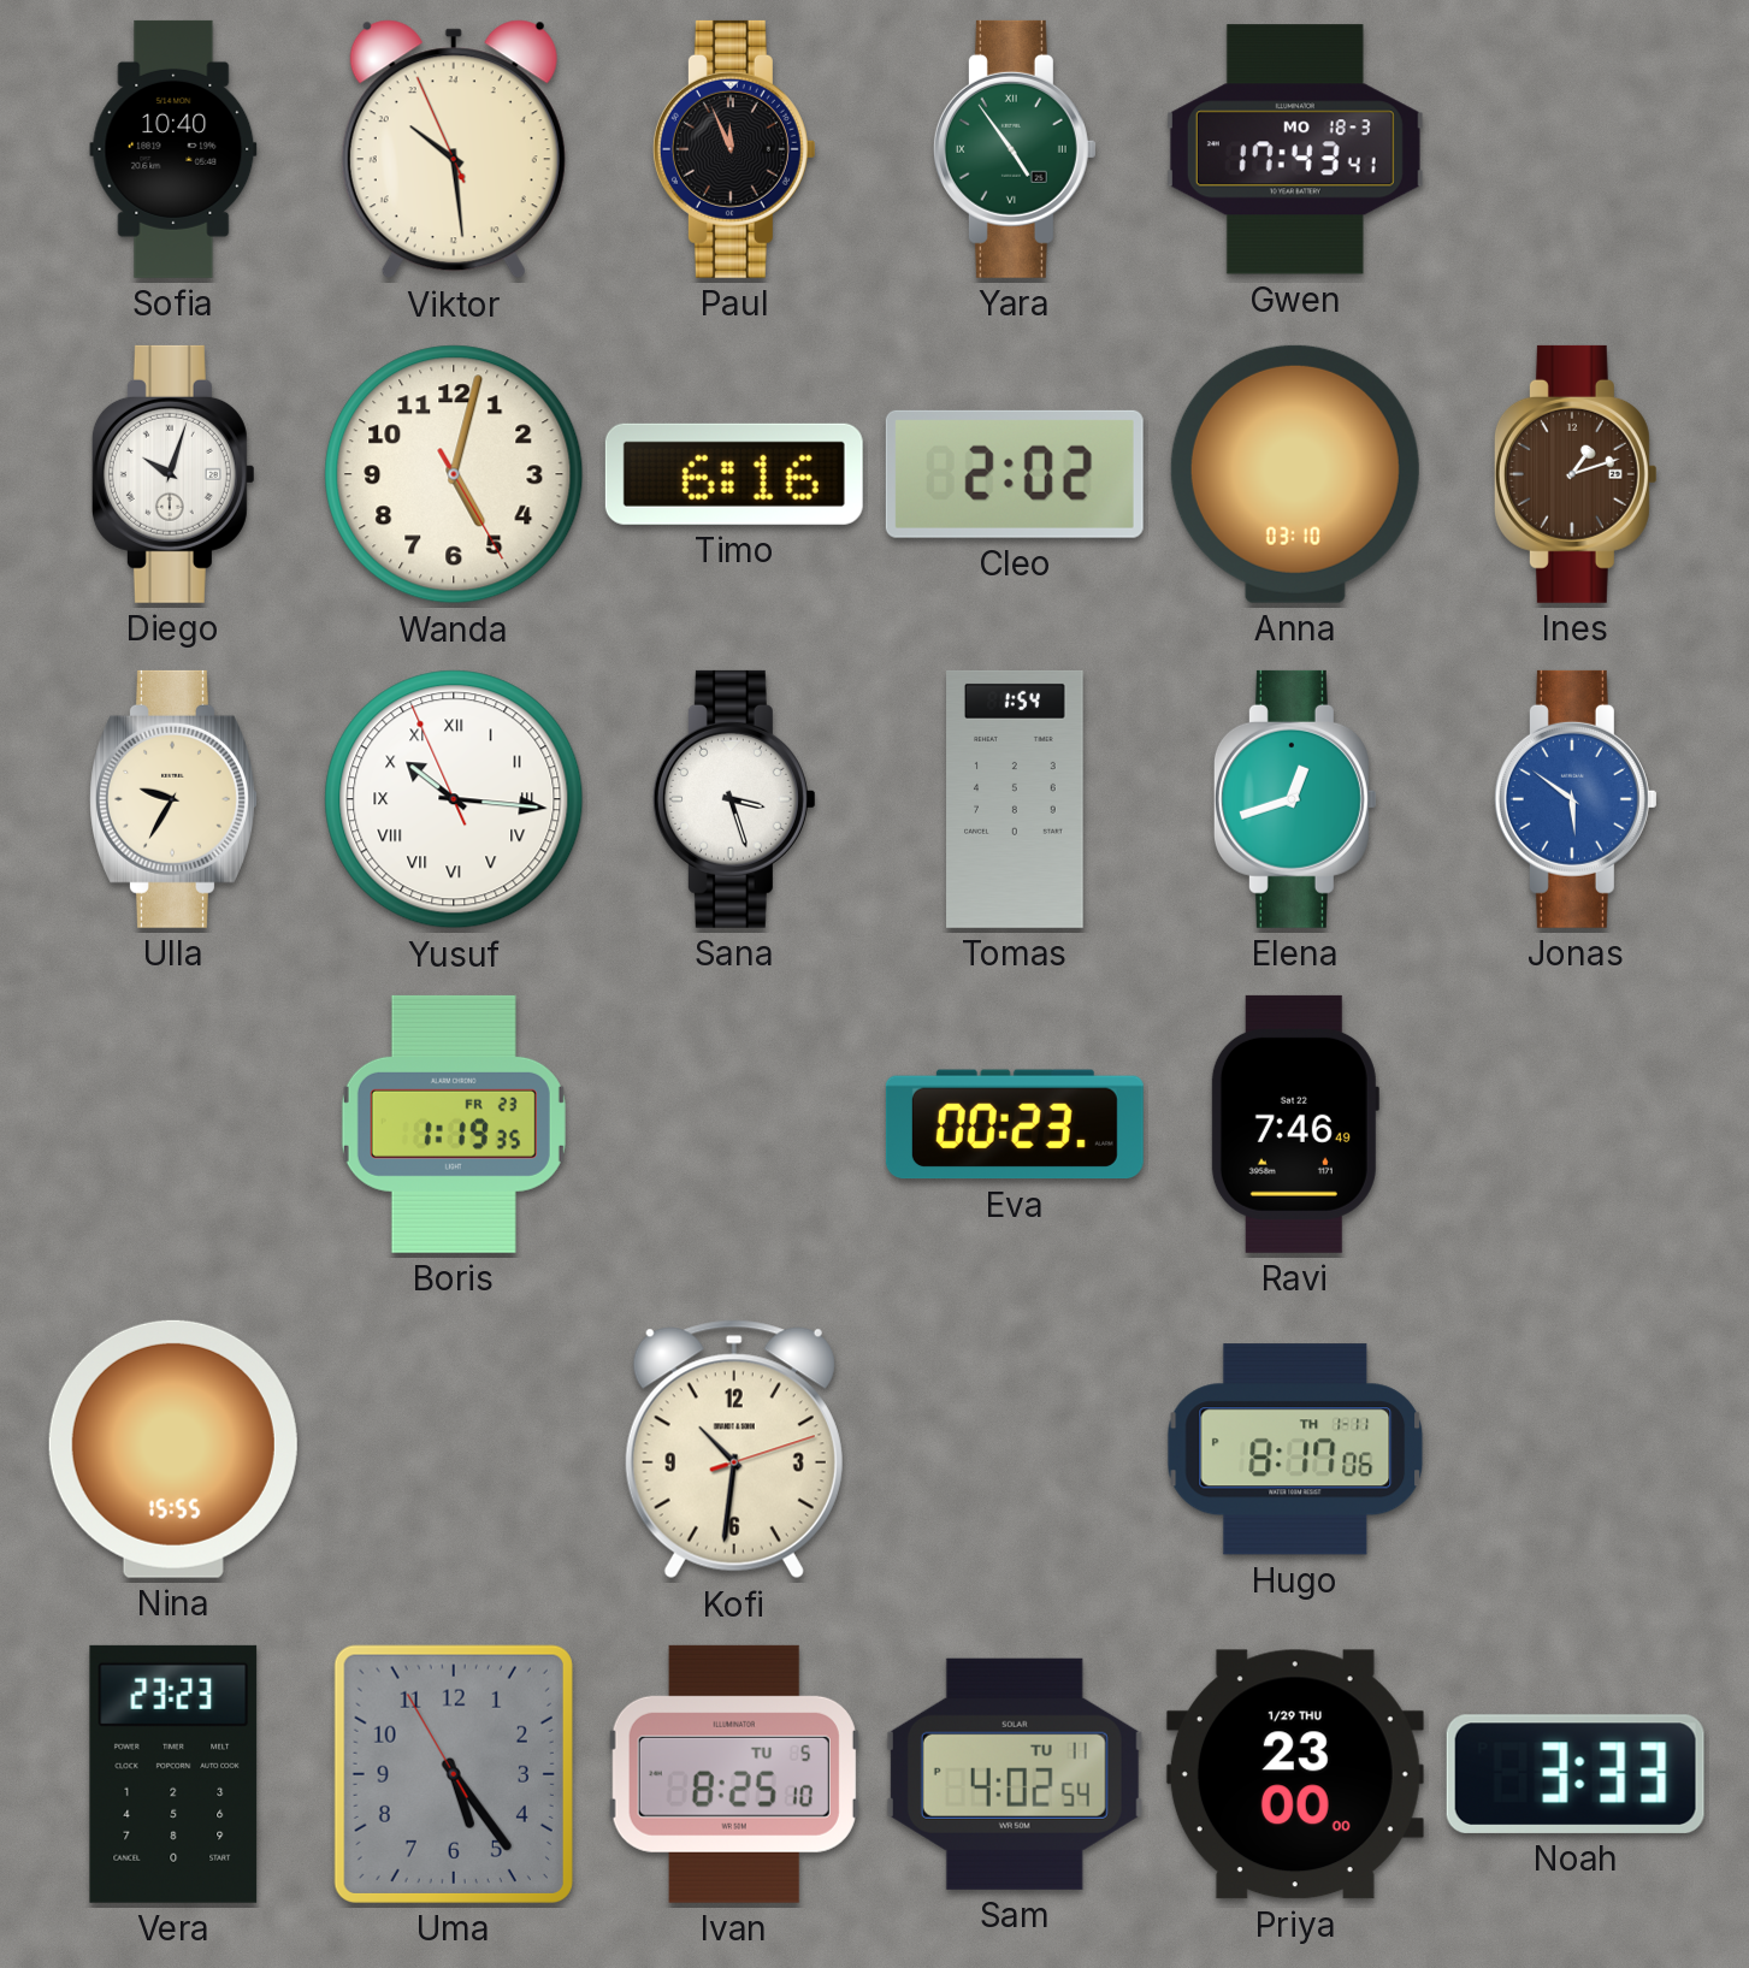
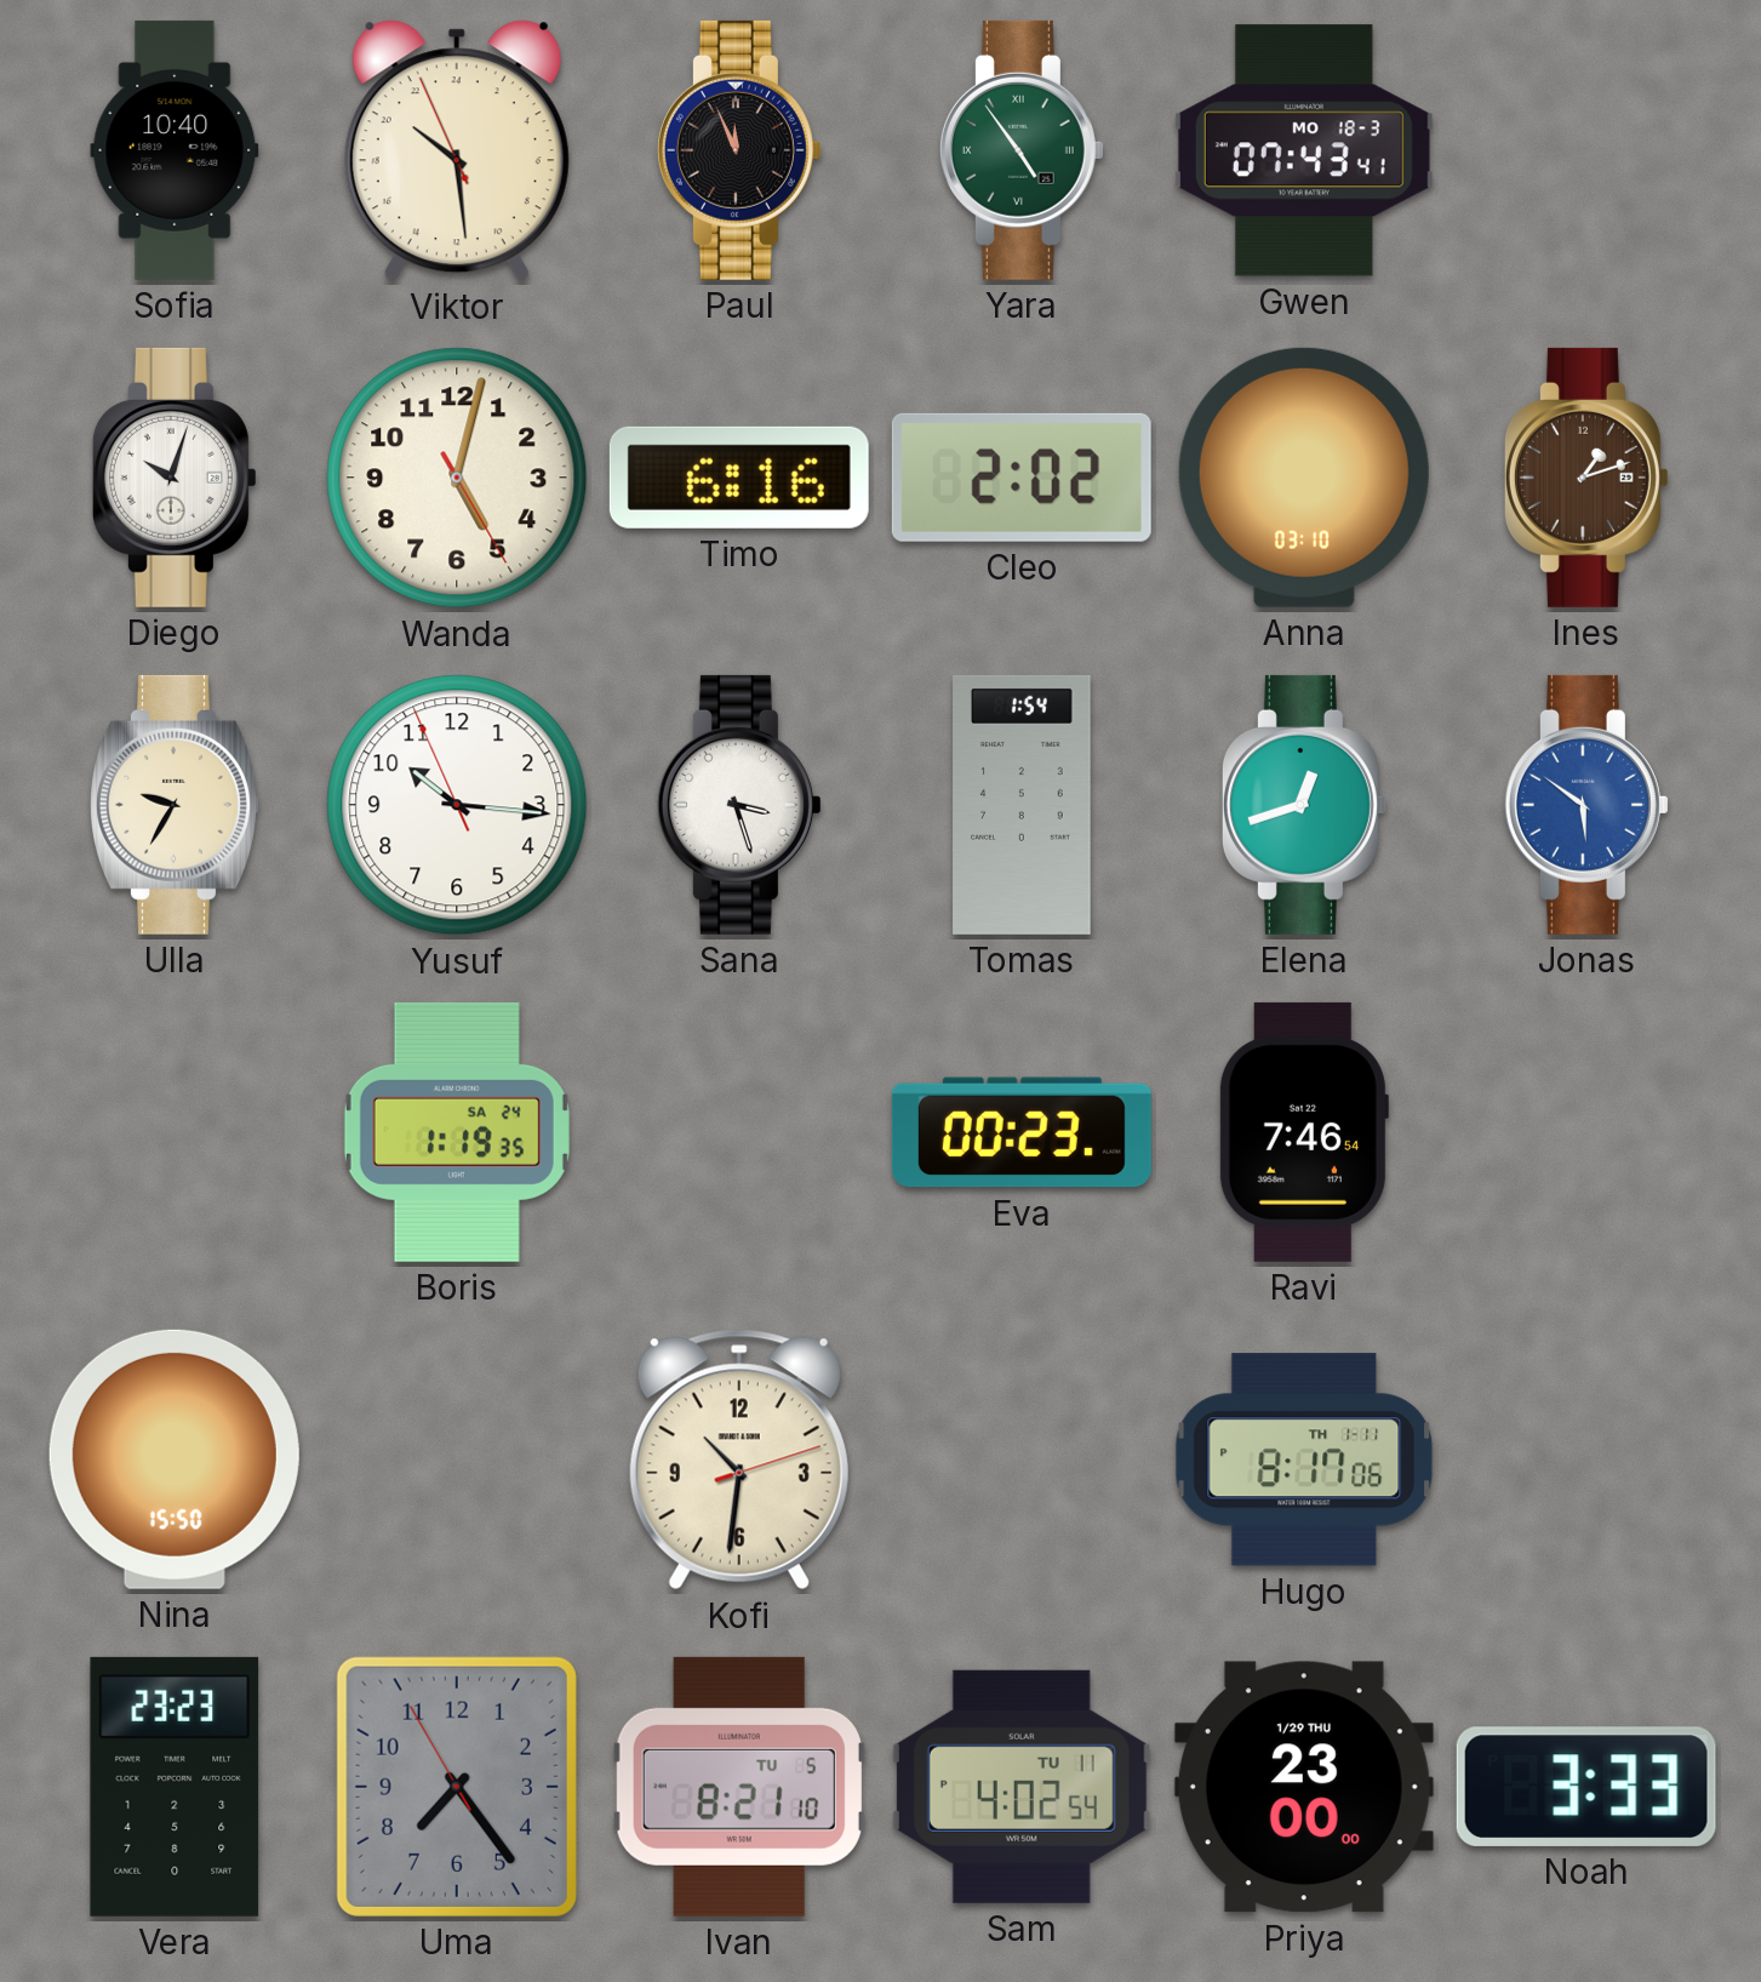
Gwen: 17:43 -> 07:43 (1304, 150)
Yusuf numerals: Roman -> Arabic (457, 805)
Boris date: FR 23 -> SA 24 (457, 1132)
Ravi: 7:46:49 -> 7:46:54 (1303, 1132)
Nina: 15:55 -> 15:50 (175, 1460)
Uma: 5:23 -> 7:23 (457, 1787)
Ivan: 8:25 -> 8:21 (739, 1787)
